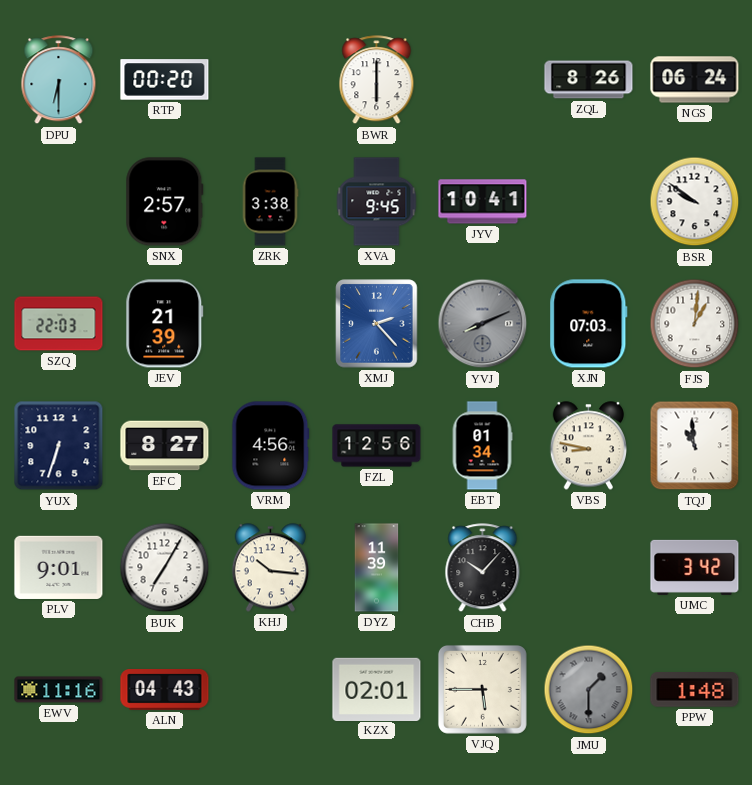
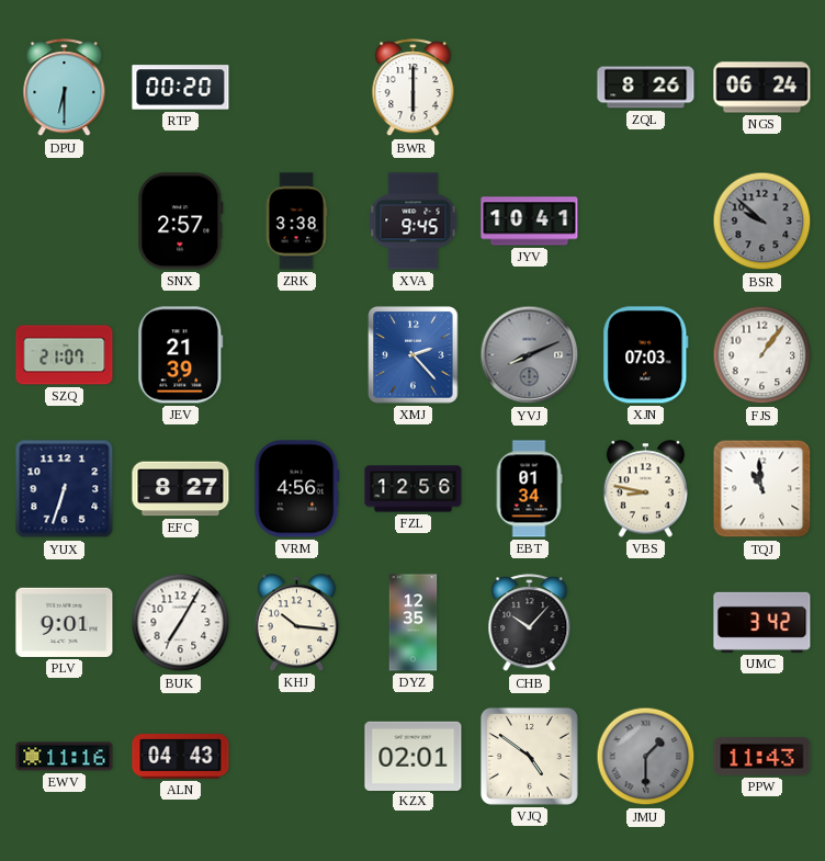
BSR: 9:51 -> 9:52 (762, 222)
BSR dial: white -> grey (762, 222)
SZQ: 22:03 -> 21:07 (65, 355)
FJS: 1:01 -> 1:06 (762, 355)
DYZ: 11:39 -> 12:35 (414, 623)
VJQ: 5:45 -> 4:51 (529, 756)
PPW: 1:48 -> 11:43 (762, 757)
